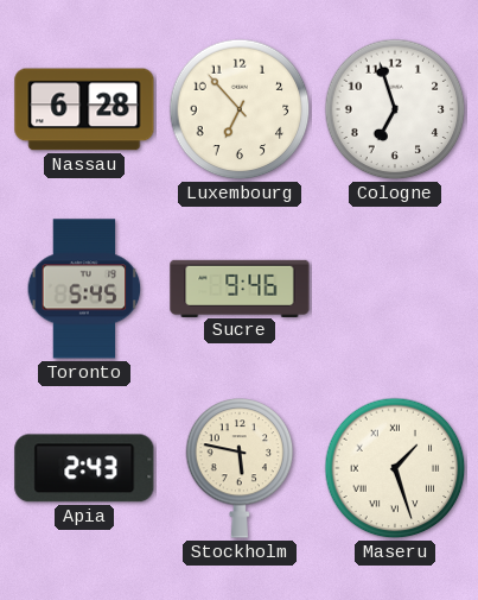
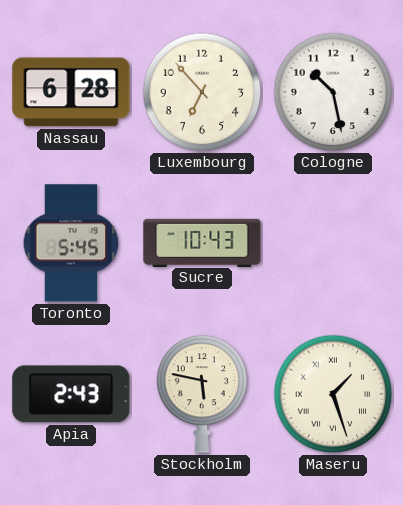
Cologne: 6:57 -> 10:28 (333, 92)
Sucre: 9:46 -> 10:43 (202, 242)
